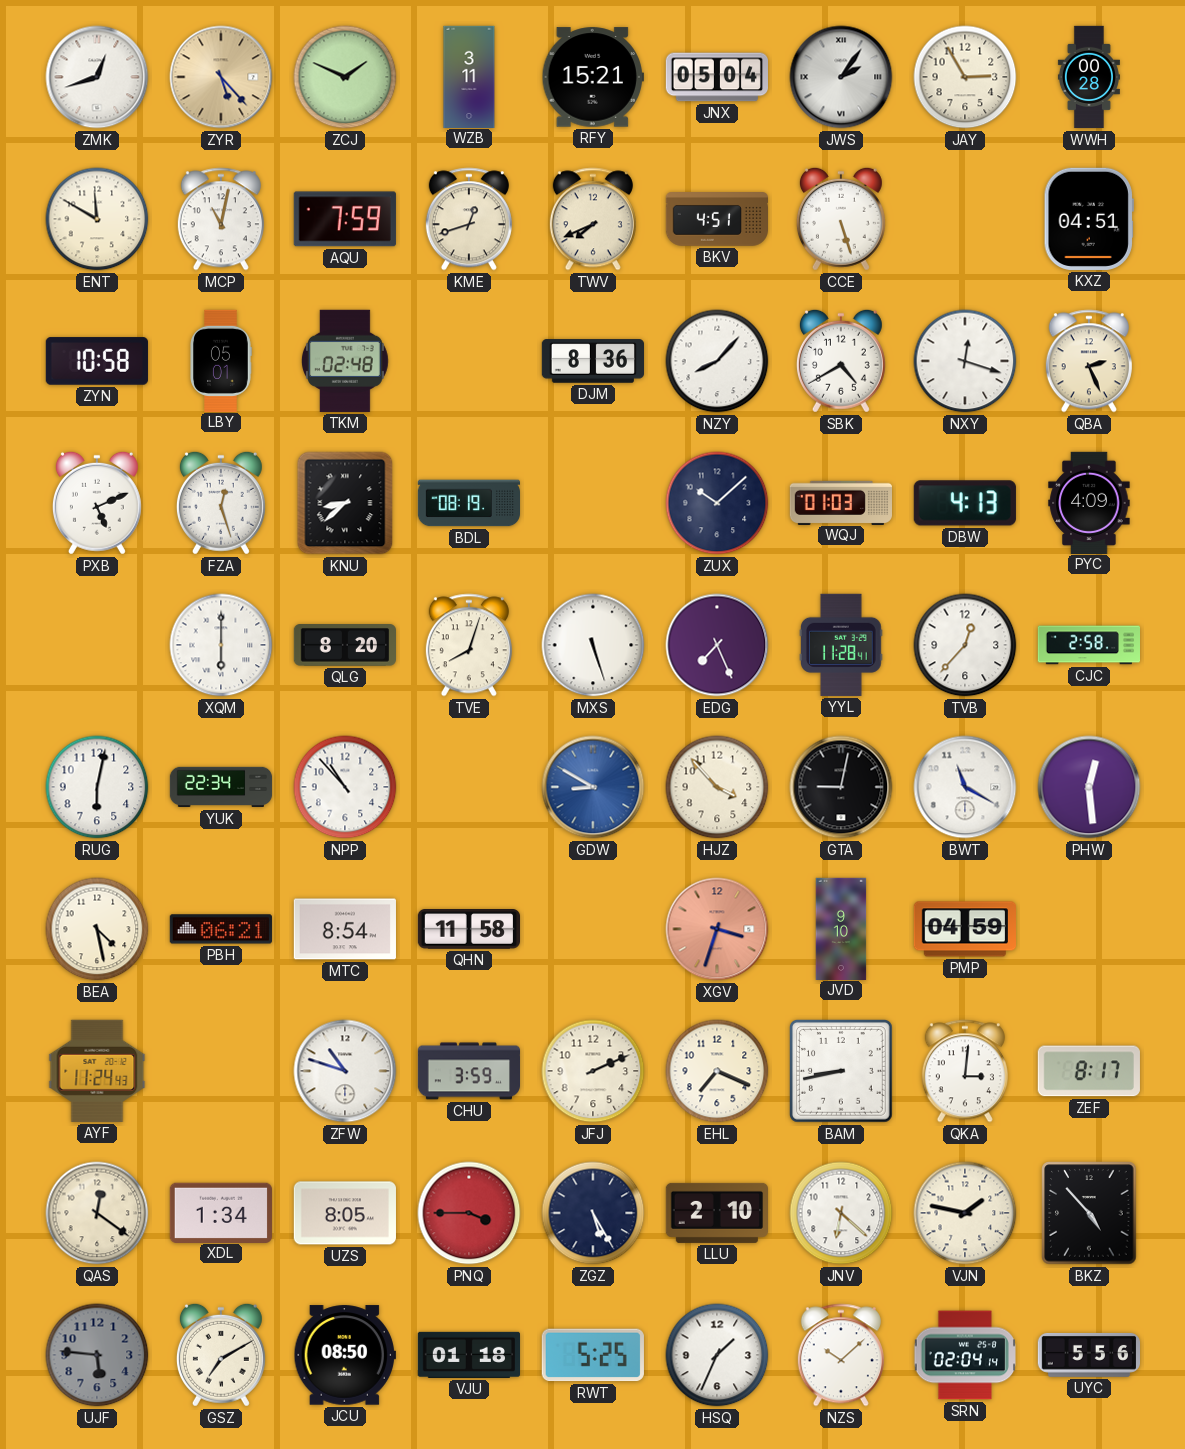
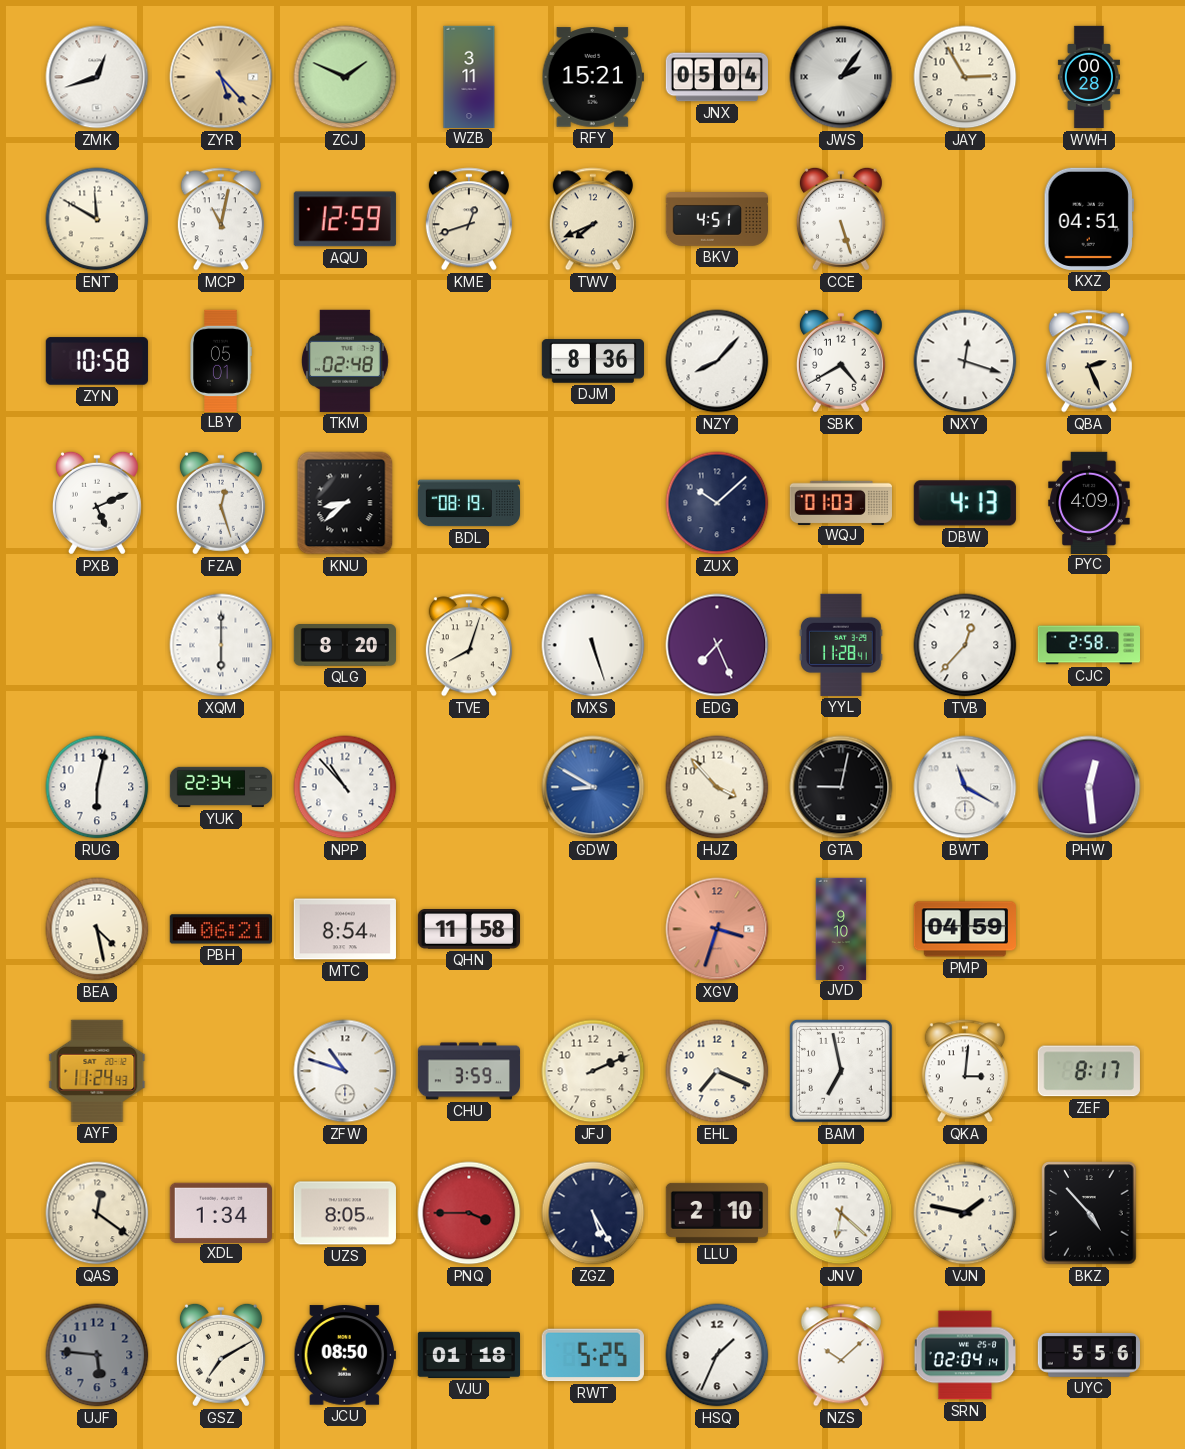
AQU: 7:59 -> 12:59 (345, 219)
BAM: 8:43 -> 6:58 (842, 1072)
